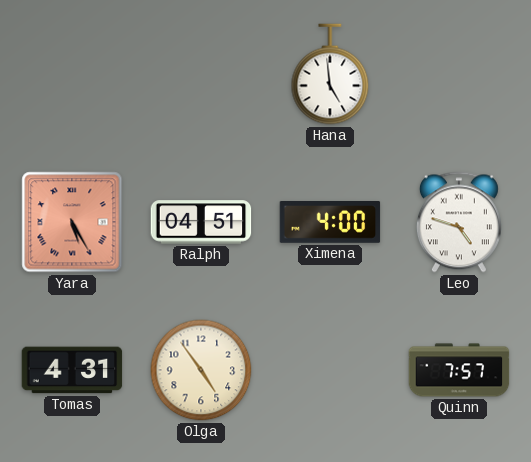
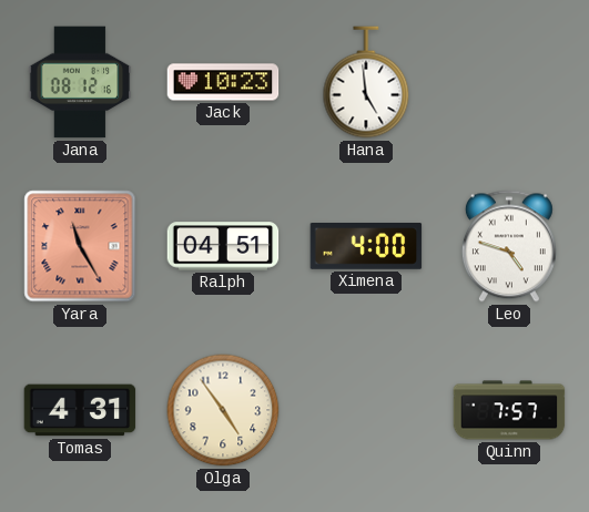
Jana: none -> 08:12 (80, 82)
Jack: none -> 10:23 (223, 82)
Yara: 5:25 -> 11:25 (80, 246)
